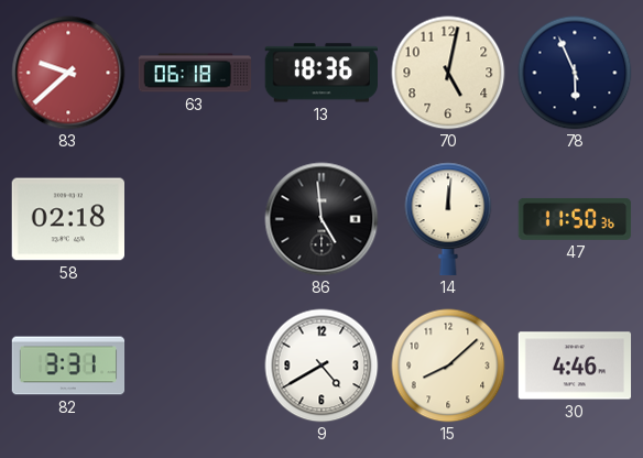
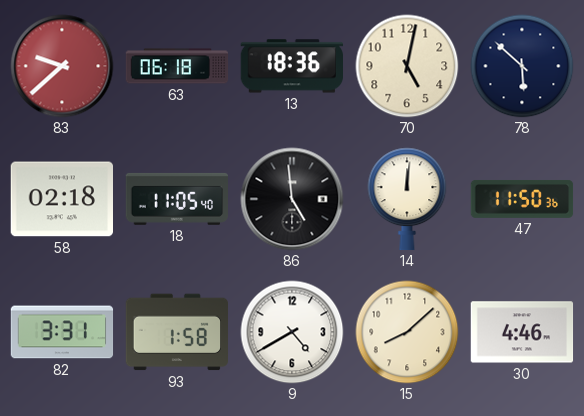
78: 5:56 -> 5:52 (522, 66)
18: none -> 11:05 (176, 199)
93: none -> 1:58 (176, 332)
